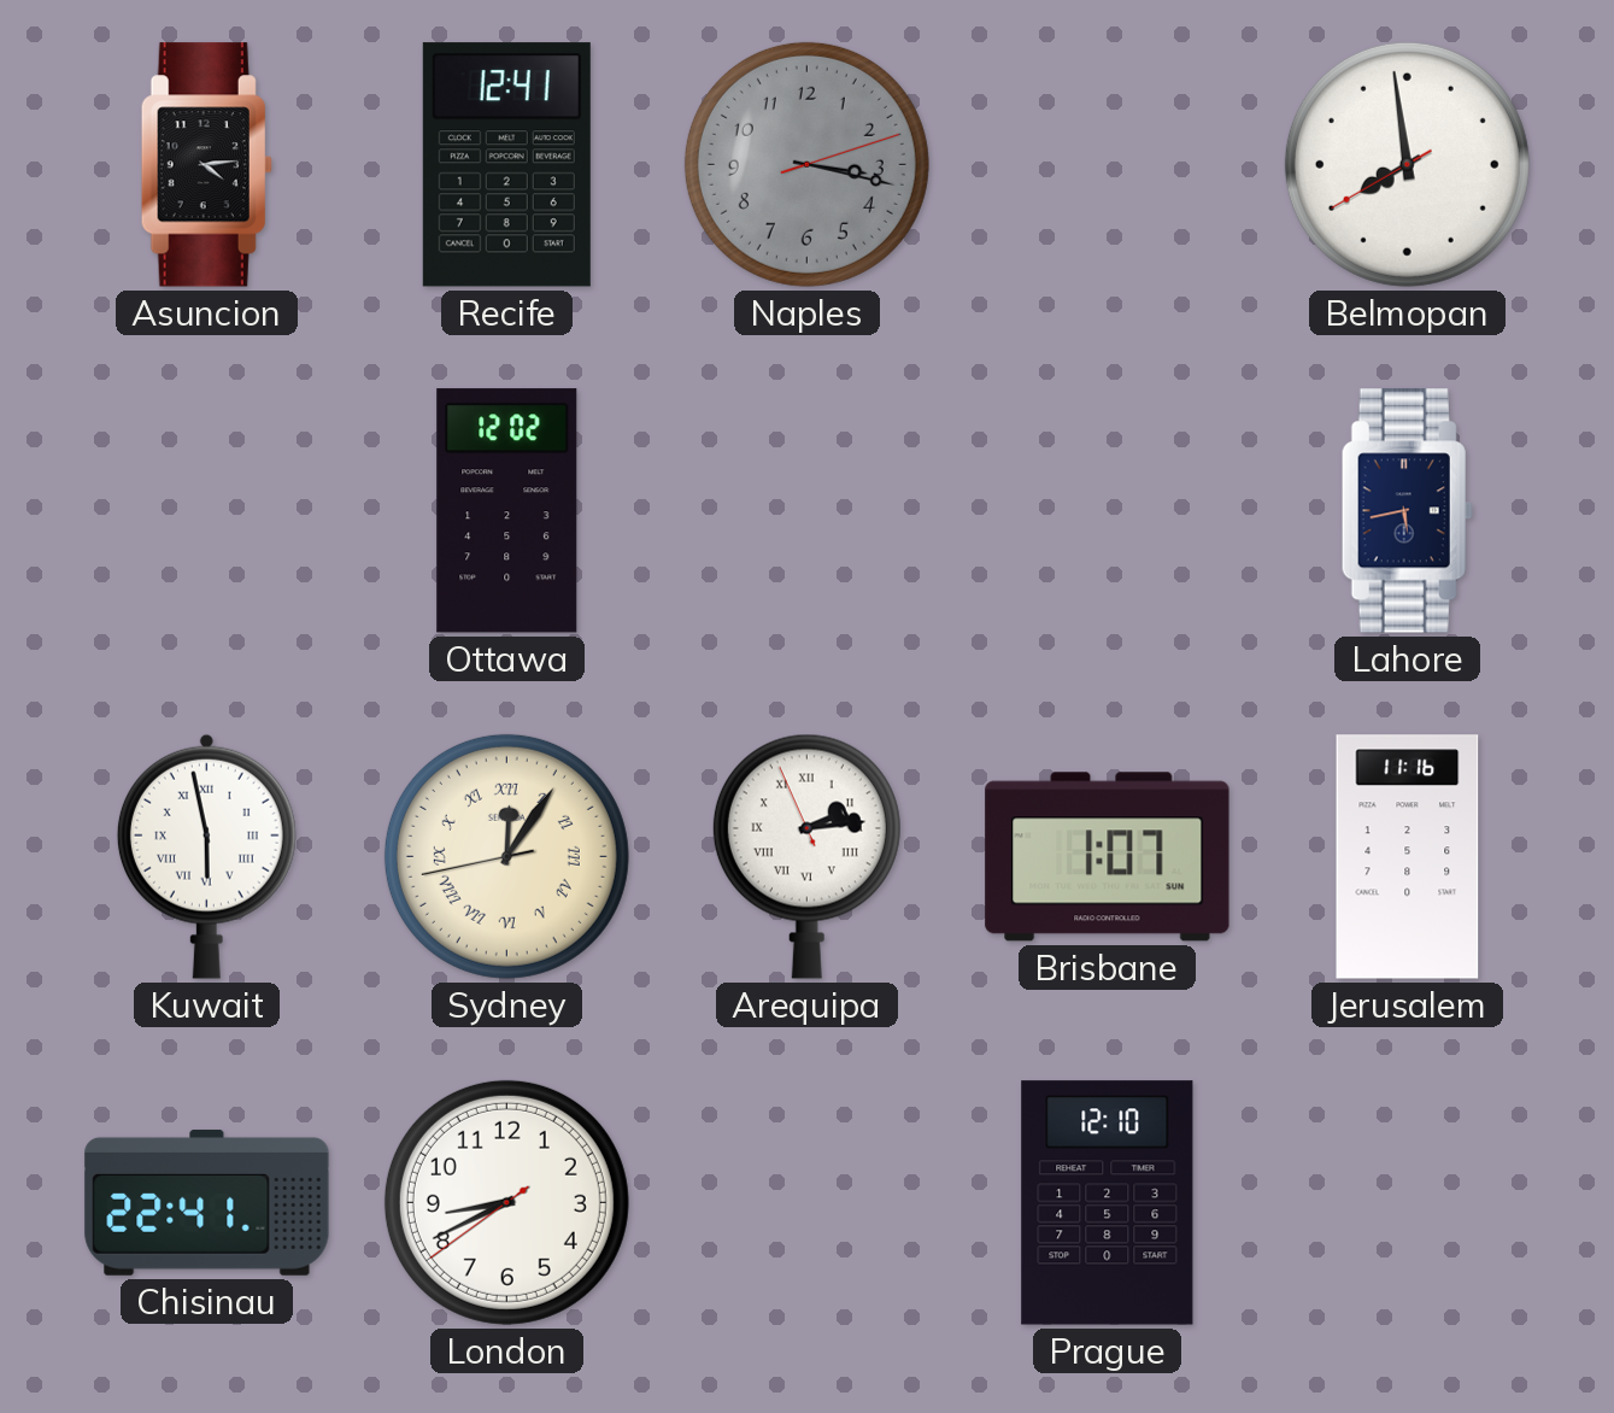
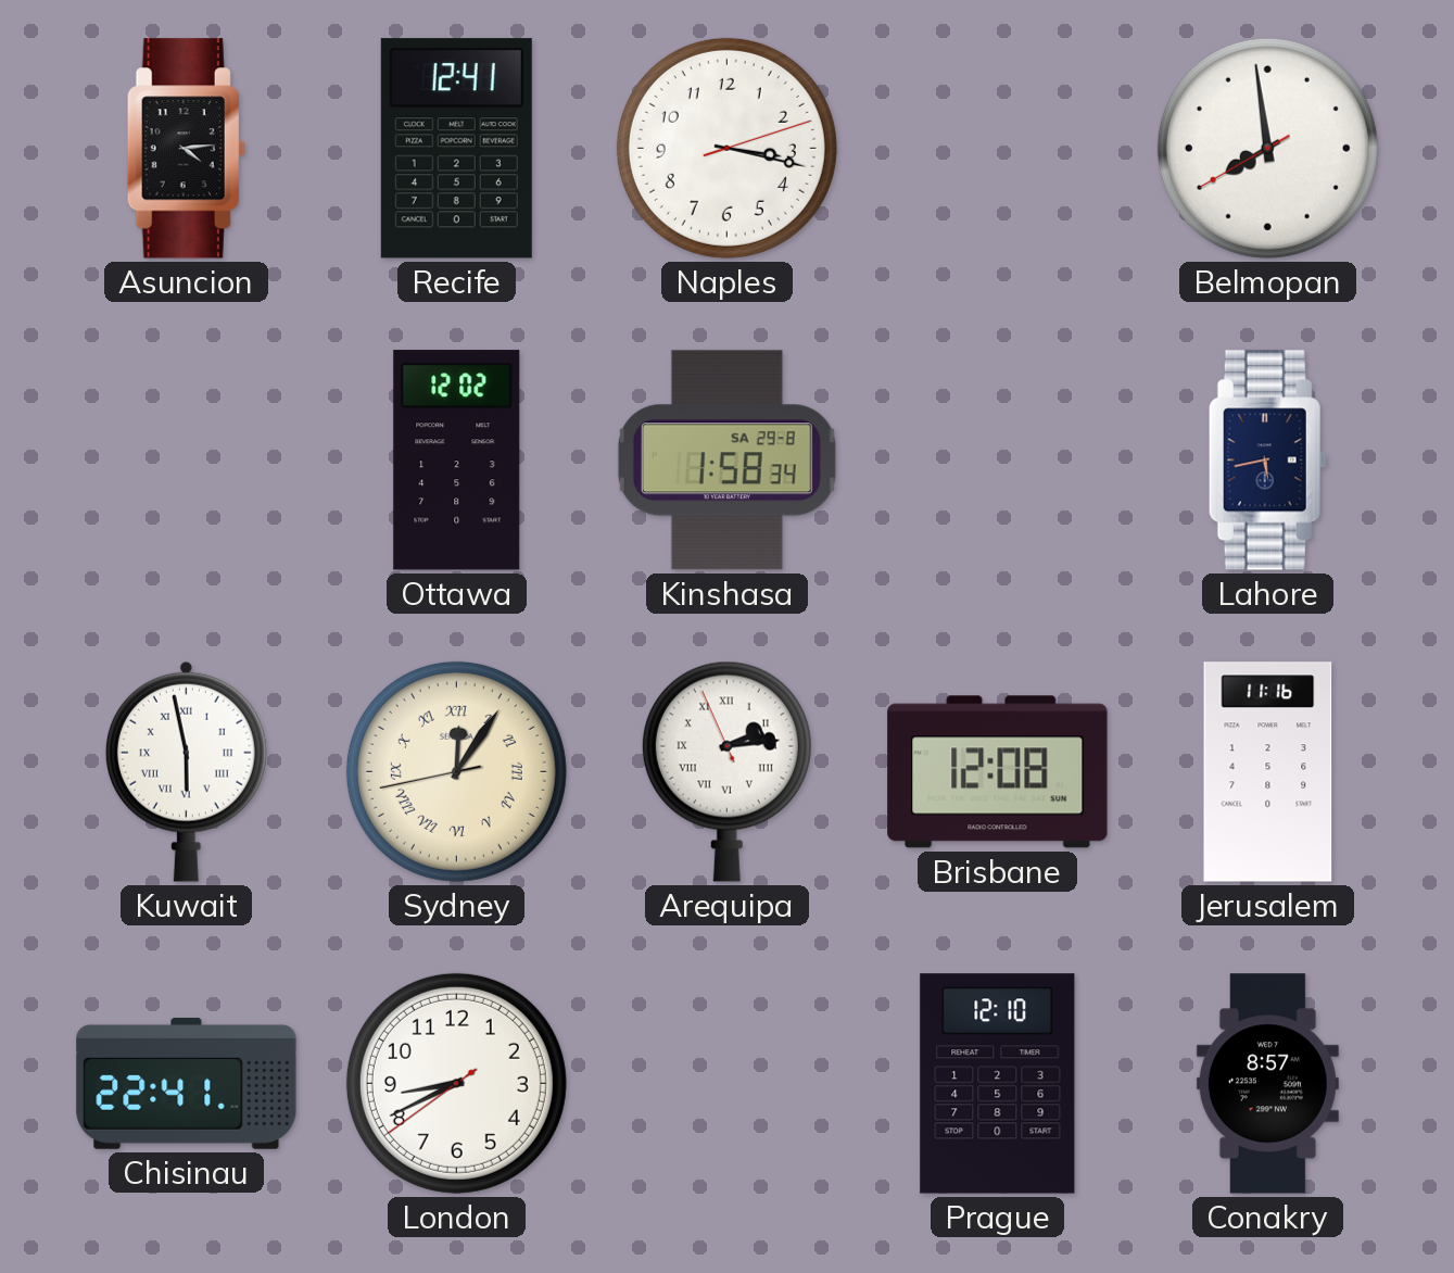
Naples dial: grey -> white (726, 148)
Kinshasa: none -> 1:58 (726, 461)
Brisbane: 1:07 -> 12:08 (998, 772)
Conakry: none -> 8:57 (1267, 1084)
